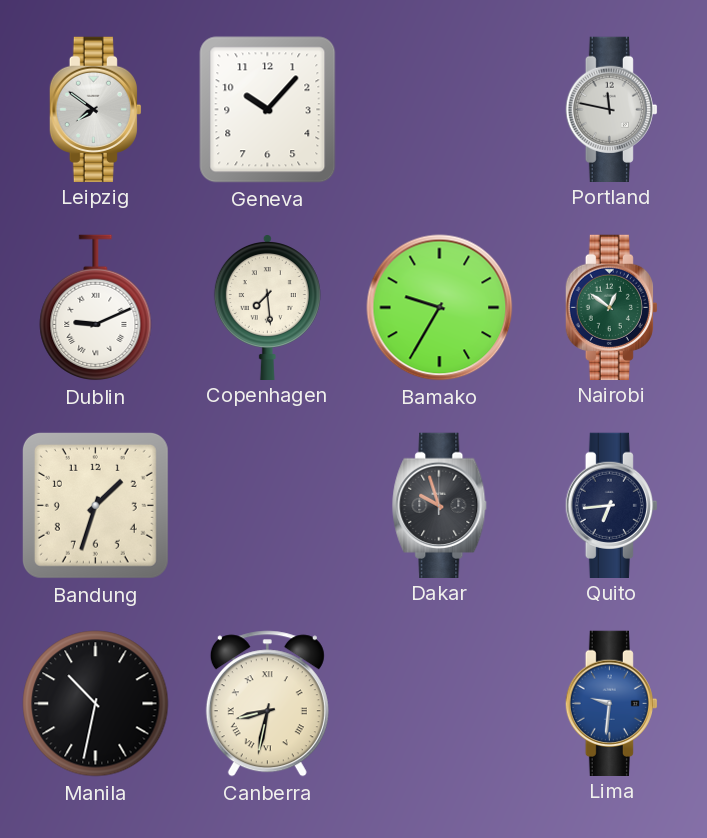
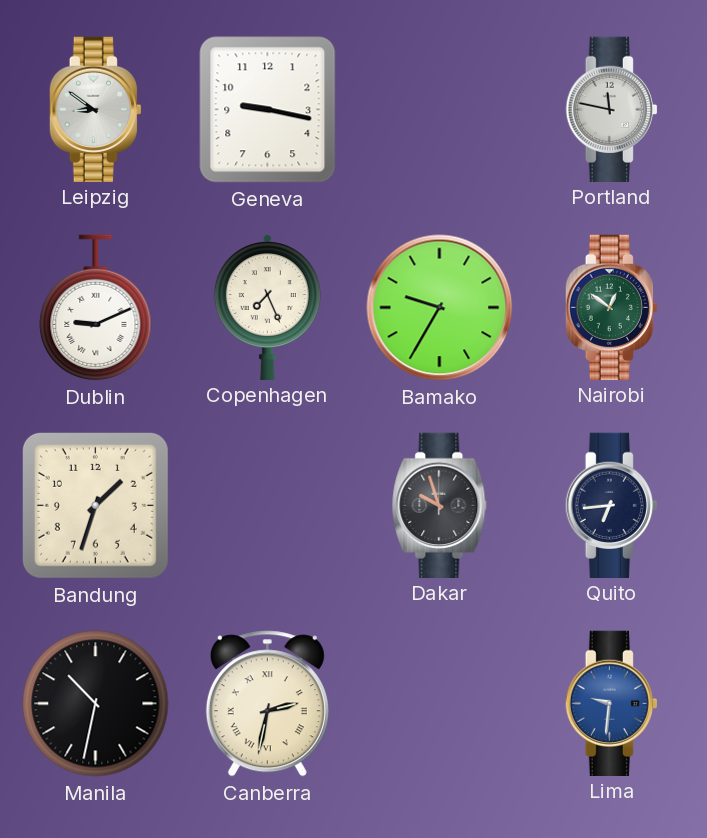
Leipzig: 7:51 -> 8:51 (95, 109)
Geneva: 10:07 -> 9:17 (268, 110)
Copenhagen: 7:29 -> 7:26 (267, 307)
Canberra: 8:32 -> 2:32 (267, 704)
